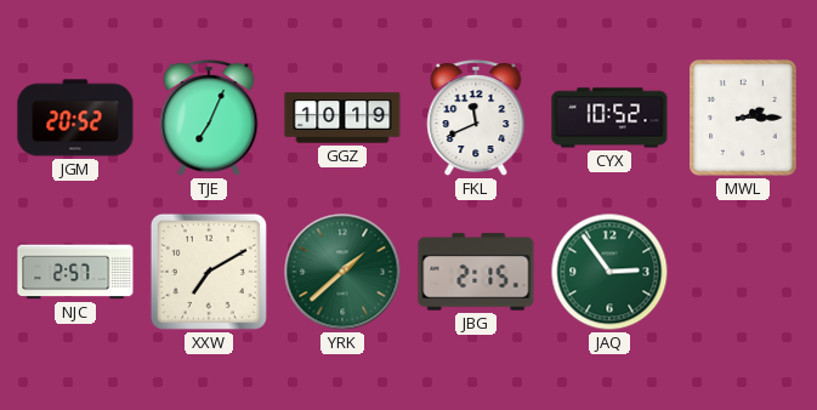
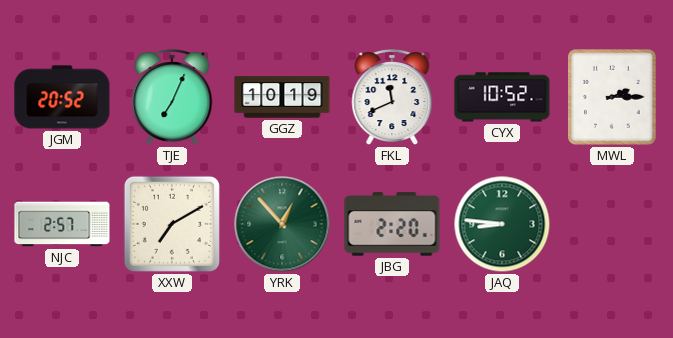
YRK: 1:38 -> 12:53 (282, 224)
JBG: 2:15 -> 2:20 (392, 224)
JAQ: 2:54 -> 8:46 (502, 224)
